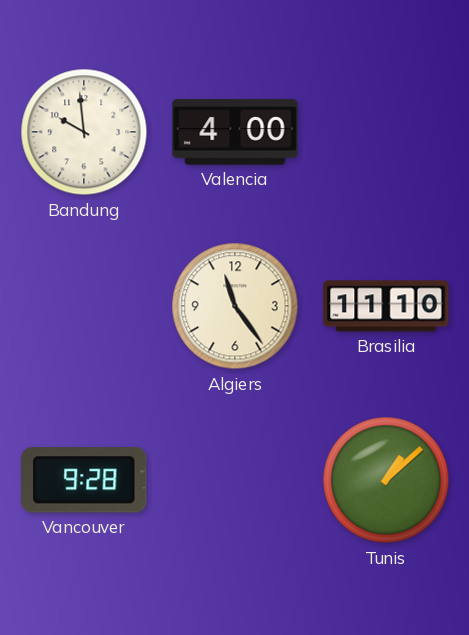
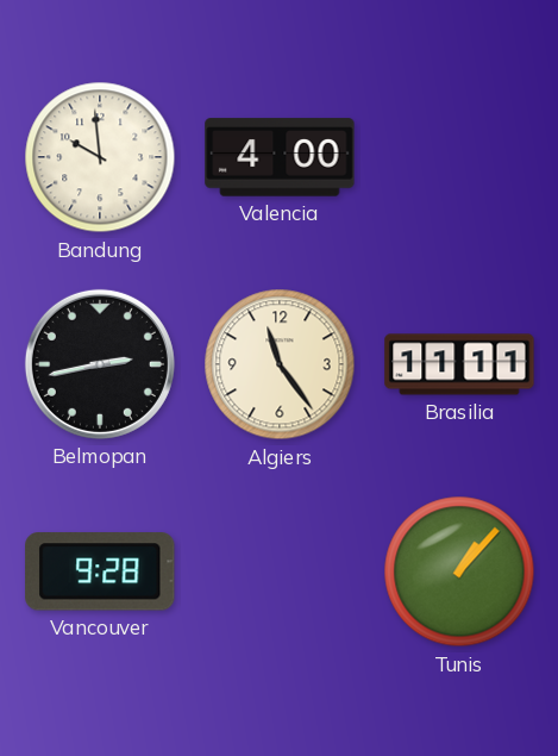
Belmopan: none -> 2:43 (100, 364)
Brasilia: 11:10 -> 11:11 (459, 364)
Tunis: 1:08 -> 1:07 (459, 571)
